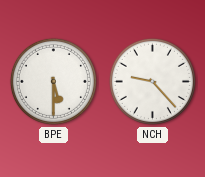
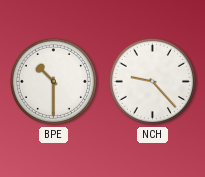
BPE: 5:30 -> 10:30 (53, 81)
